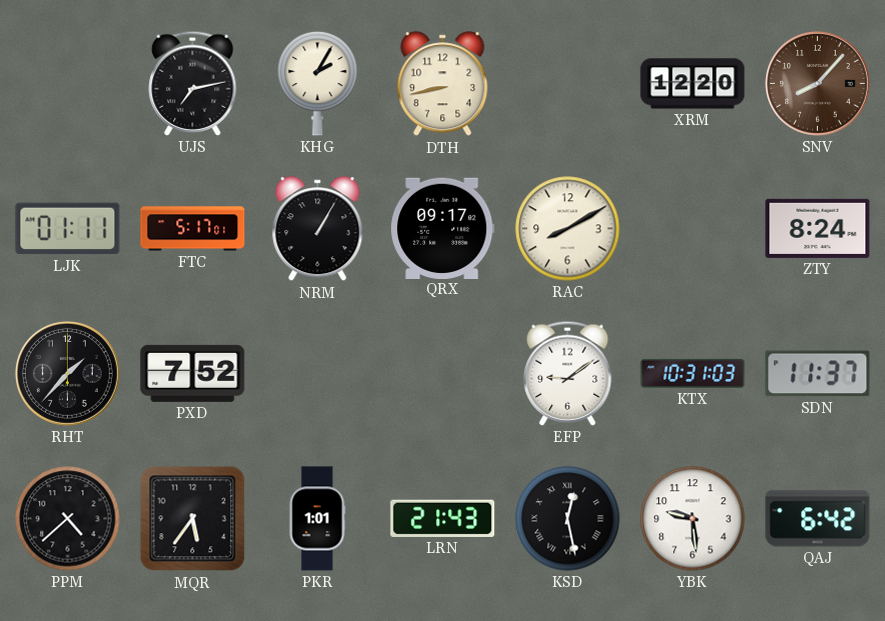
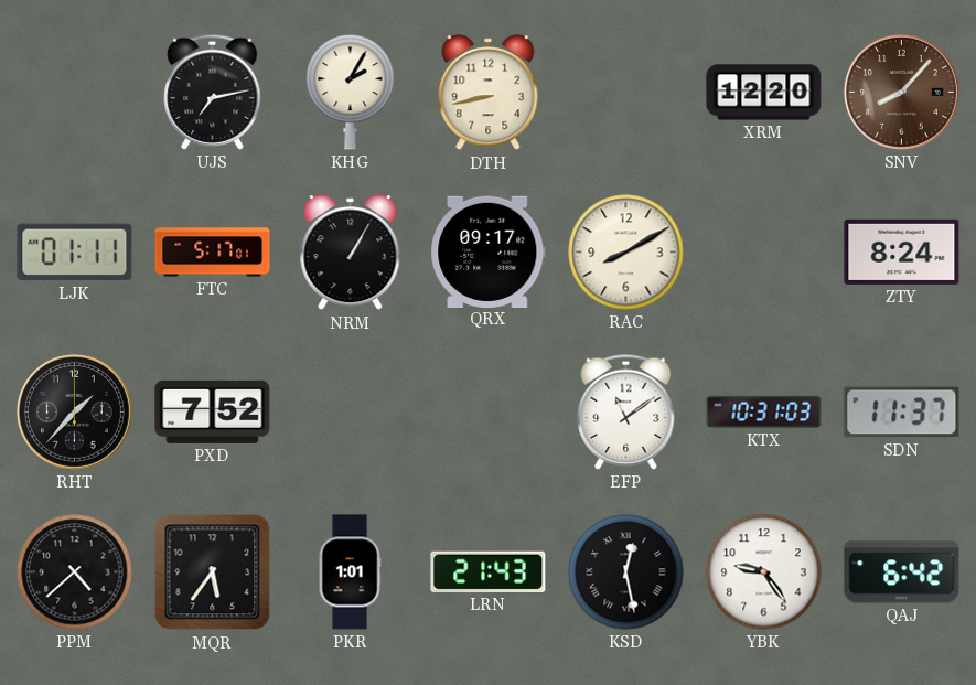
EFP: 9:09 -> 11:09 (626, 411)
YBK: 9:29 -> 9:24 (764, 572)
